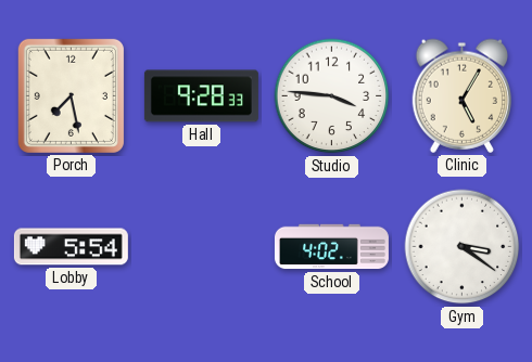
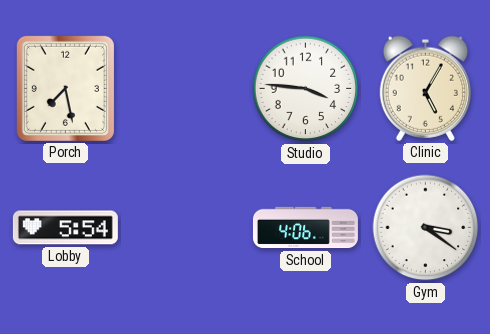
Hall: 9:28 -> none (201, 96)
School: 4:02 -> 4:06 (305, 228)
